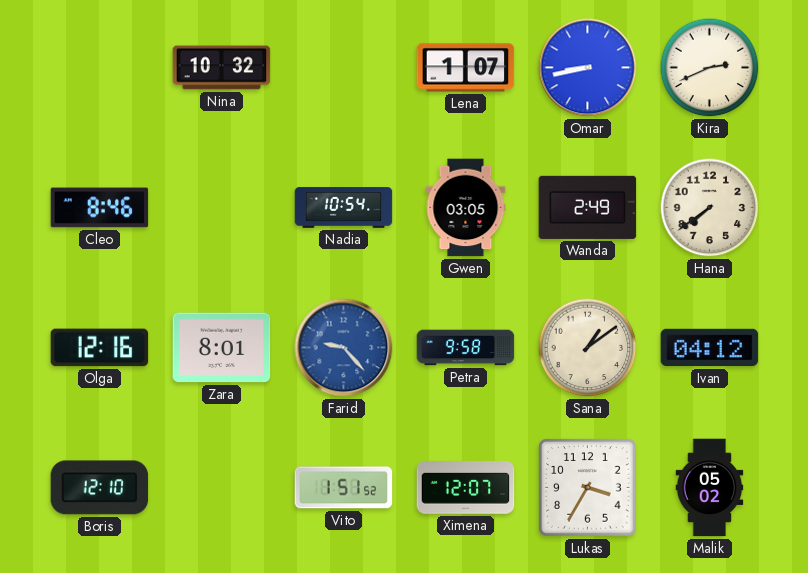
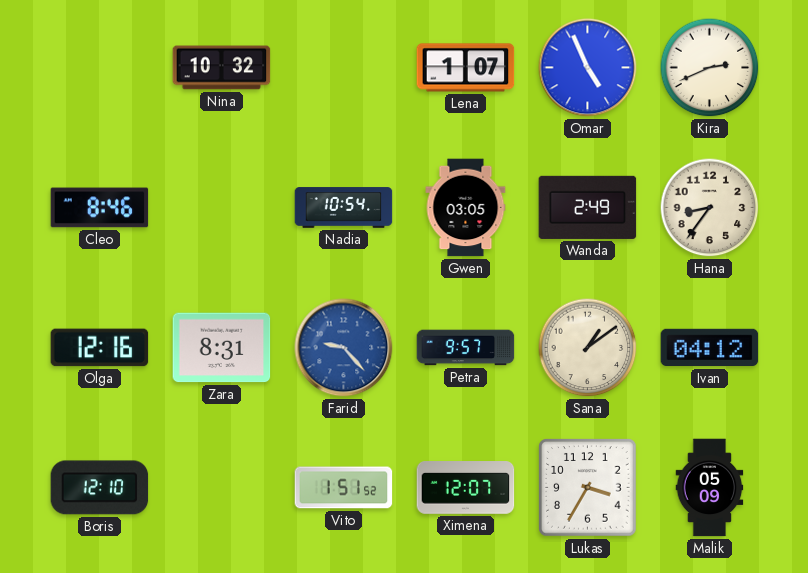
Omar: 8:43 -> 4:56 (588, 68)
Hana: 7:39 -> 8:36 (710, 208)
Zara: 8:01 -> 8:31 (222, 348)
Petra: 9:58 -> 9:57 (466, 348)
Malik: 05:02 -> 05:09 (710, 488)
